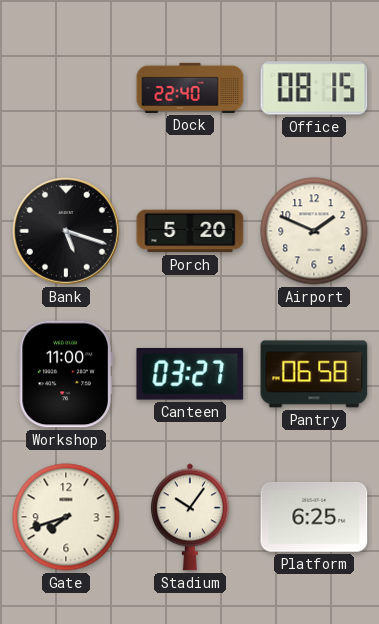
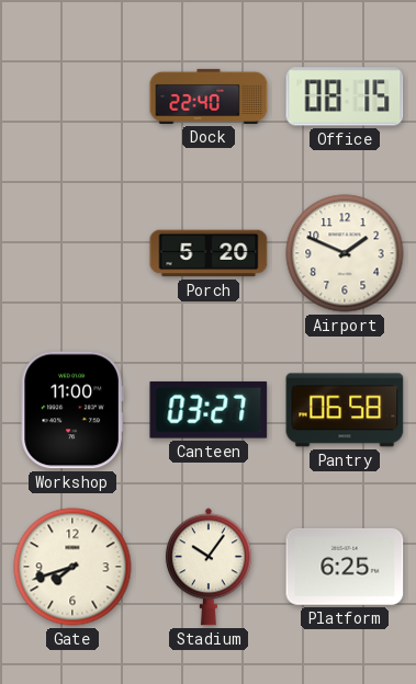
Bank: 5:18 -> none (66, 231)
